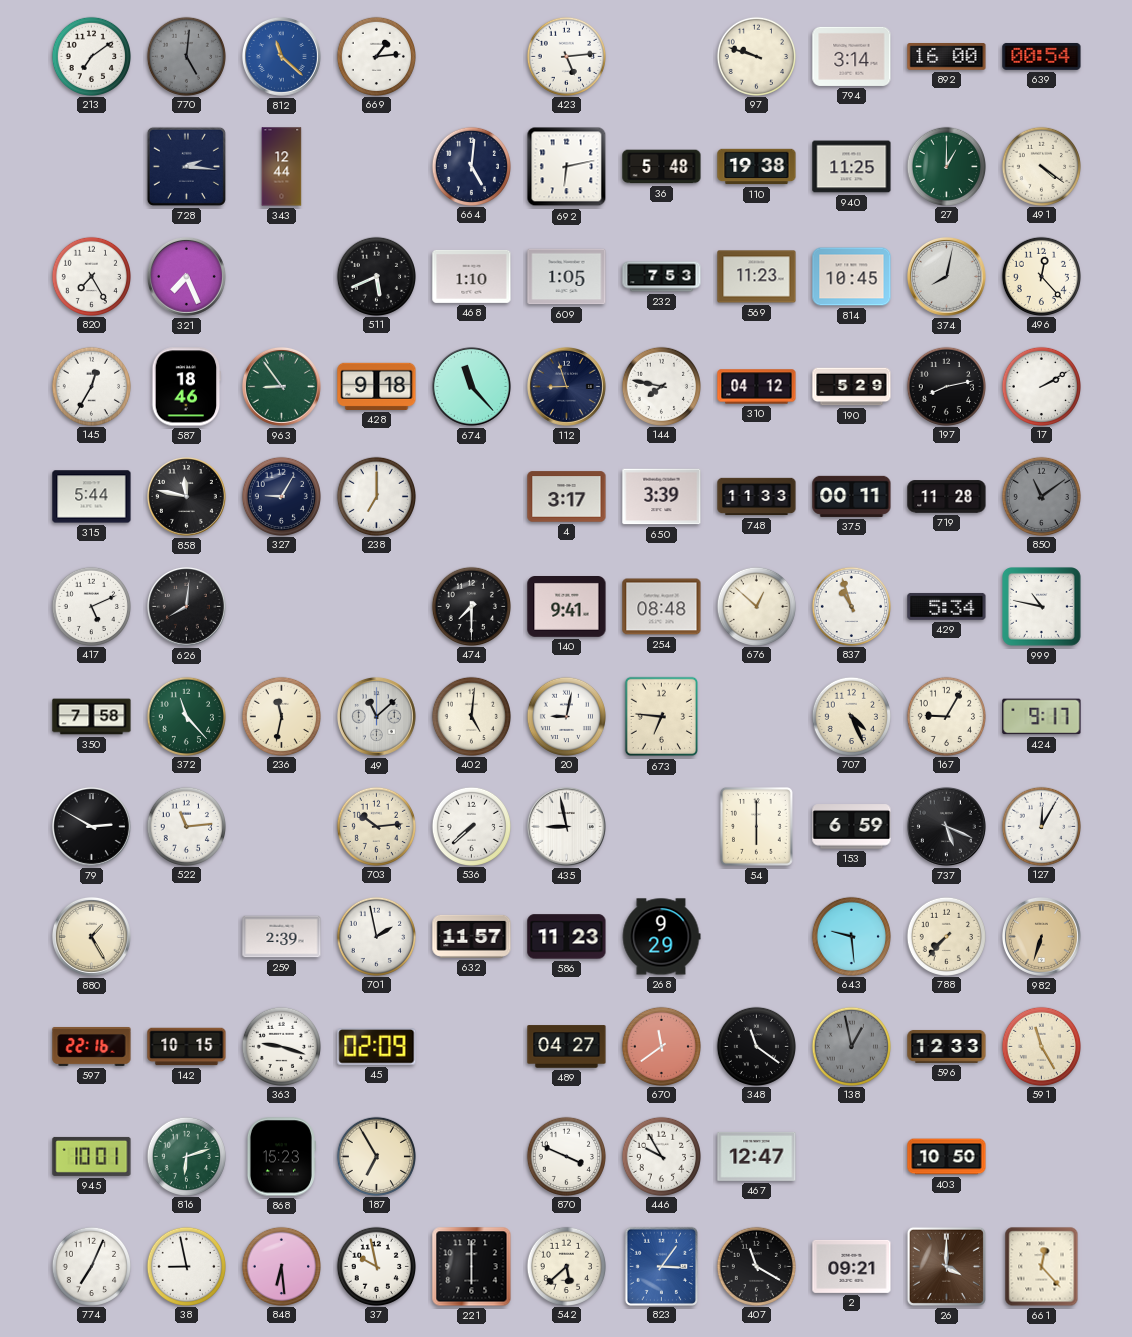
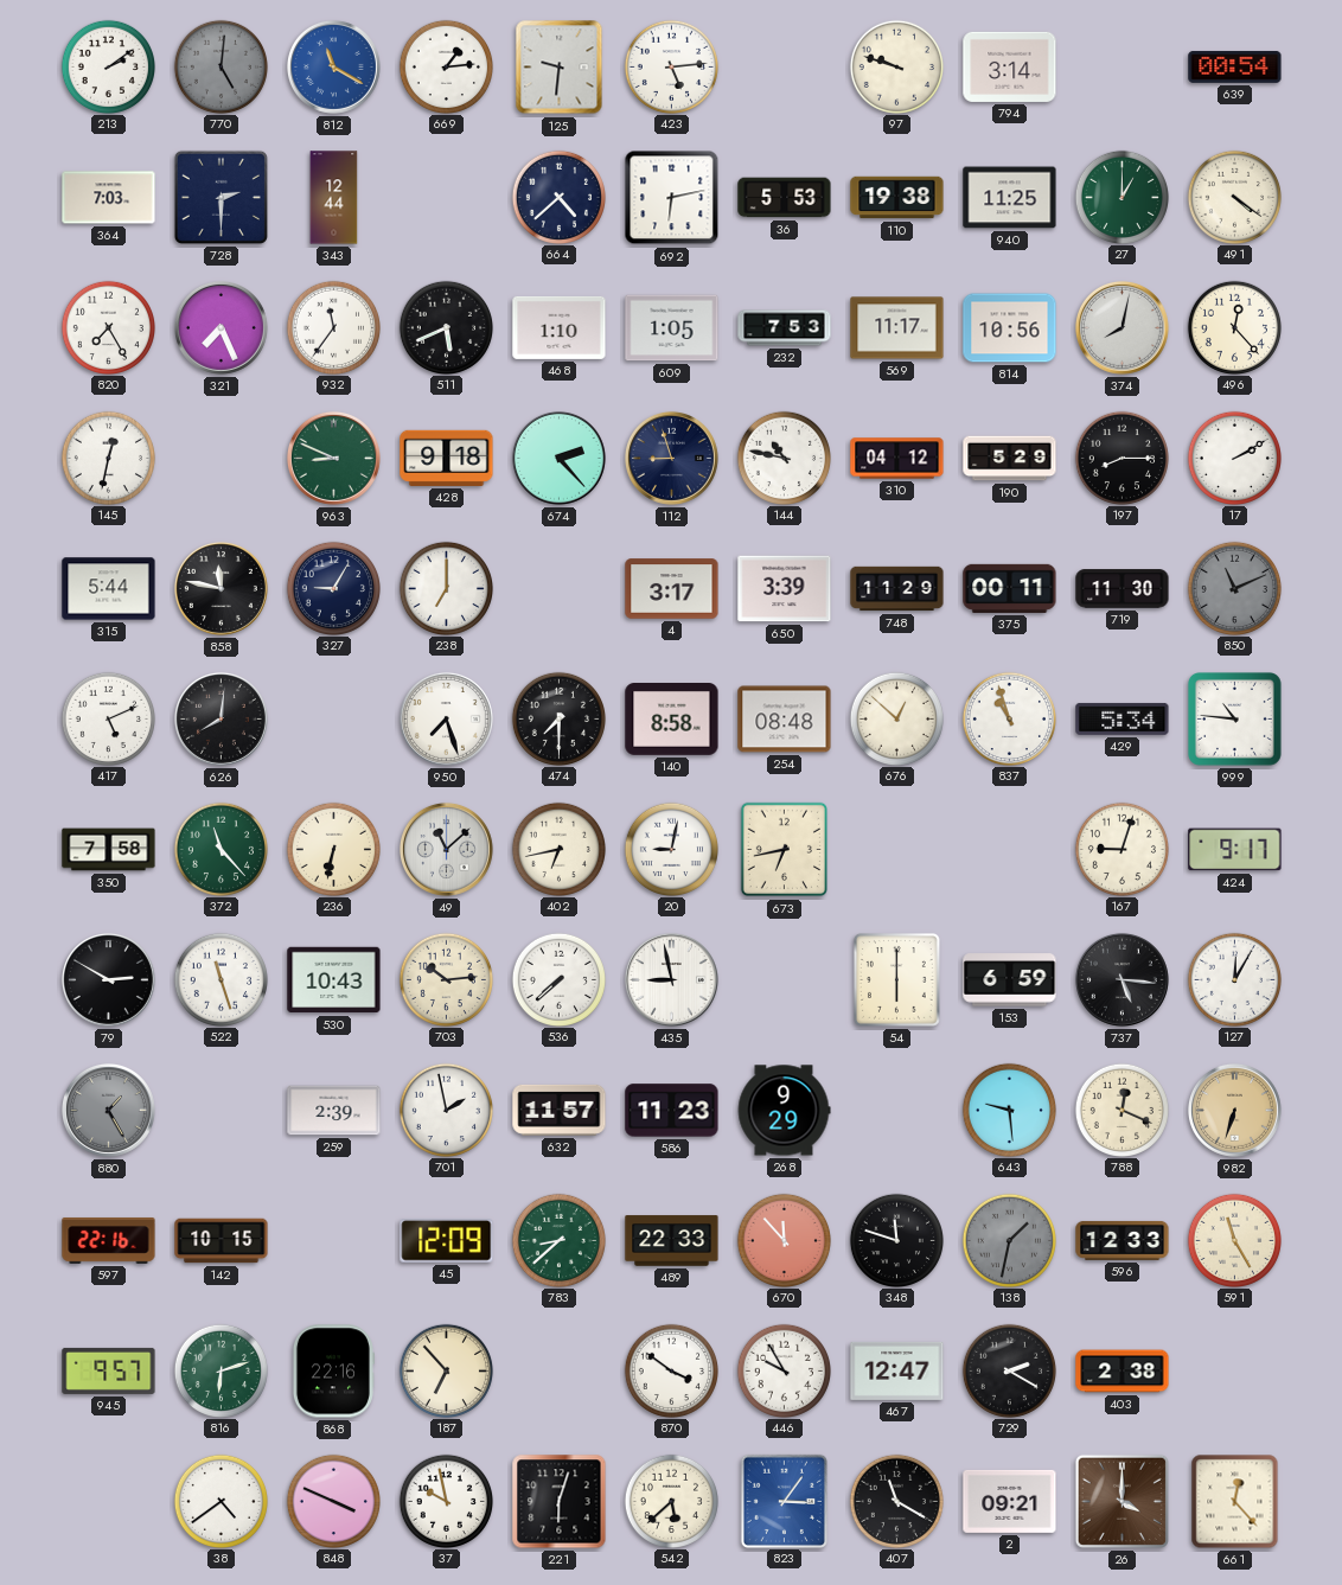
213: 7:09 -> 2:09 (108, 66)
812: 11:22 -> 11:20 (333, 66)
125: none -> 9:31 (560, 68)
892: 16:00 -> none (947, 57)
364: none -> 7:03 (109, 198)
728: 2:16 -> 2:30 (221, 197)
664: 5:01 -> 4:38 (558, 197)
36: 5:48 -> 5:53 (785, 198)
932: none -> 11:36 (333, 327)
569: 11:23 -> 11:17 (897, 328)
814: 10:45 -> 10:56 (1010, 328)
145: 12:35 -> 12:32 (108, 458)
587: 18:46 -> none (187, 387)
963: 8:54 -> 8:49 (333, 458)
674: 11:23 -> 2:23 (558, 458)
144: 7:47 -> 10:47 (784, 458)
197: 8:13 -> 8:15 (1121, 458)
748: 11:33 -> 11:29 (897, 589)
719: 11:28 -> 11:30 (1123, 589)
850: 11:09 -> 11:11 (1234, 588)
950: none -> 7:27 (446, 718)
140: 9:41 -> 8:58 (672, 720)
999: 10:47 -> 10:46 (1235, 720)
236: 11:32 -> 6:32 (333, 849)
402: 5:01 -> 6:43 (558, 849)
673: 6:46 -> 6:43 (784, 850)
707: 4:26 -> none (851, 716)
167: 9:05 -> 9:03 (1121, 849)
522: 11:14 -> 11:27 (221, 979)
530: none -> 10:43 (334, 980)
737: 5:19 -> 5:16 (1121, 979)
880 dial: cream -> grey (108, 1110)
788: 7:37 -> 12:19 (1121, 1110)
363: 9:18 -> none (281, 1046)
45: 02:09 -> 12:09 (447, 1241)
783: none -> 8:38 (558, 1240)
489: 04:27 -> 22:33 (672, 1241)
670: 11:39 -> 11:53 (784, 1240)
348: 11:21 -> 11:48 (896, 1240)
138: 12:58 -> 1:32 (1009, 1240)
945: 10:01 -> 9:57 (109, 1370)
868: 15:23 -> 22:16 (333, 1372)
187: 6:55 -> 6:53 (446, 1370)
870: 3:49 -> 3:51 (671, 1370)
729: none -> 2:20 (1009, 1370)
403: 10:50 -> 2:38 (1123, 1372)
774: 7:04 -> none (91, 1266)
38: 8:58 -> 4:39 (221, 1501)
848: 6:29 -> 3:49 (333, 1501)
221: 6:00 -> 6:03 (560, 1502)
